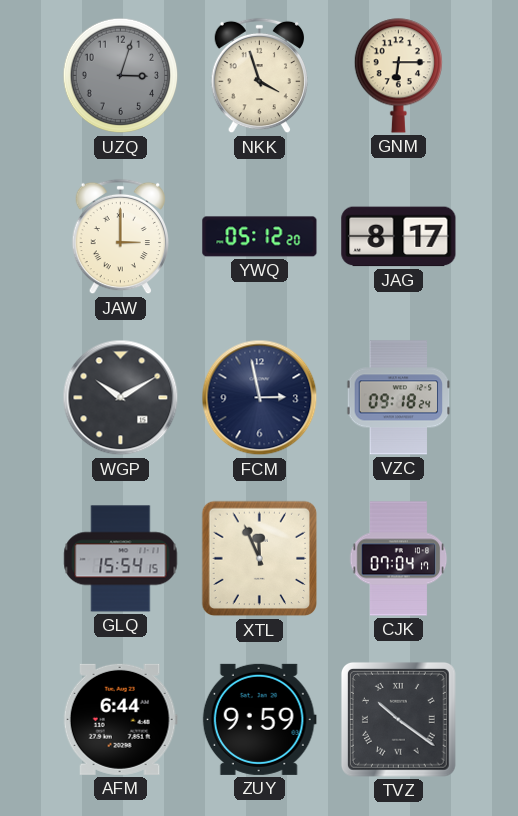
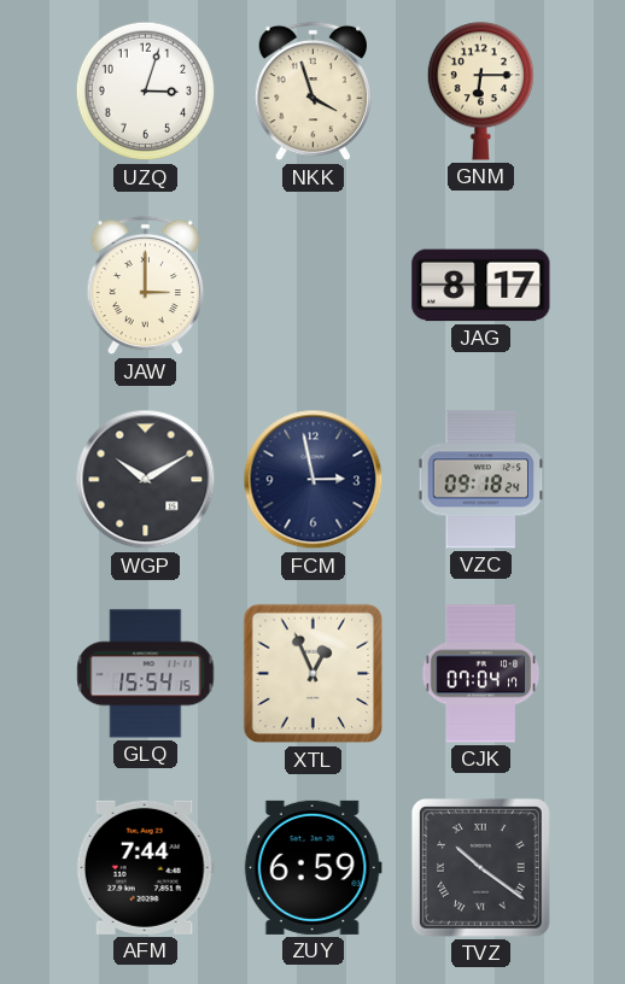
UZQ dial: grey -> white (146, 92)
YWQ: 05:12 -> none (260, 237)
XTL: 11:56 -> 12:56 (314, 674)
AFM: 6:44 -> 7:44 (145, 867)
ZUY: 9:59 -> 6:59 (312, 867)
